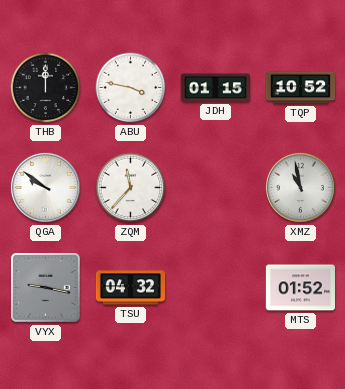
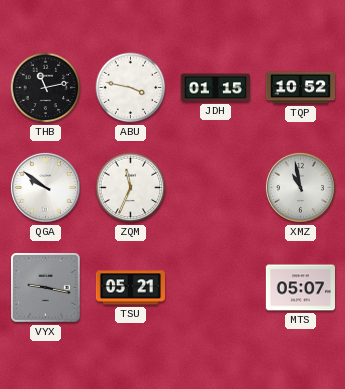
THB: 12:00 -> 11:13 (46, 88)
ZQM: 11:37 -> 11:34 (131, 188)
TSU: 04:32 -> 05:21 (130, 288)
MTS: 01:52 -> 05:07 (300, 288)
